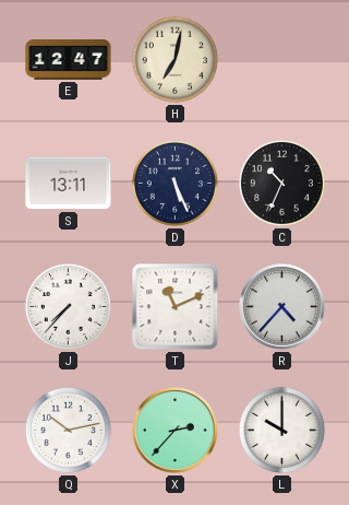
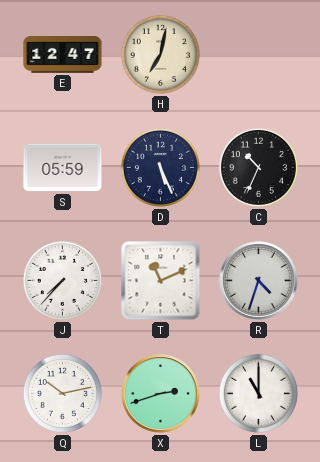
S: 13:11 -> 05:59 (63, 168)
R: 4:37 -> 4:33 (259, 281)
X: 2:37 -> 2:42 (161, 394)
L: 10:00 -> 11:00 (258, 393)
